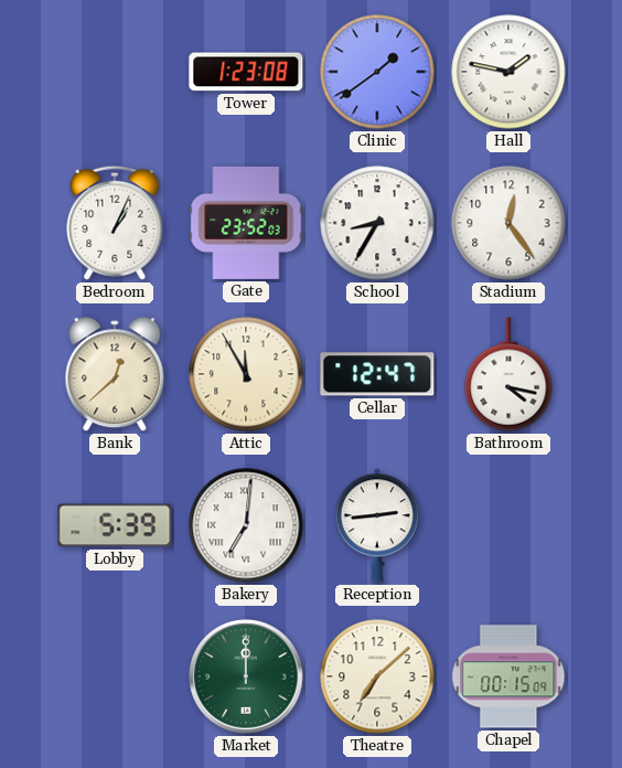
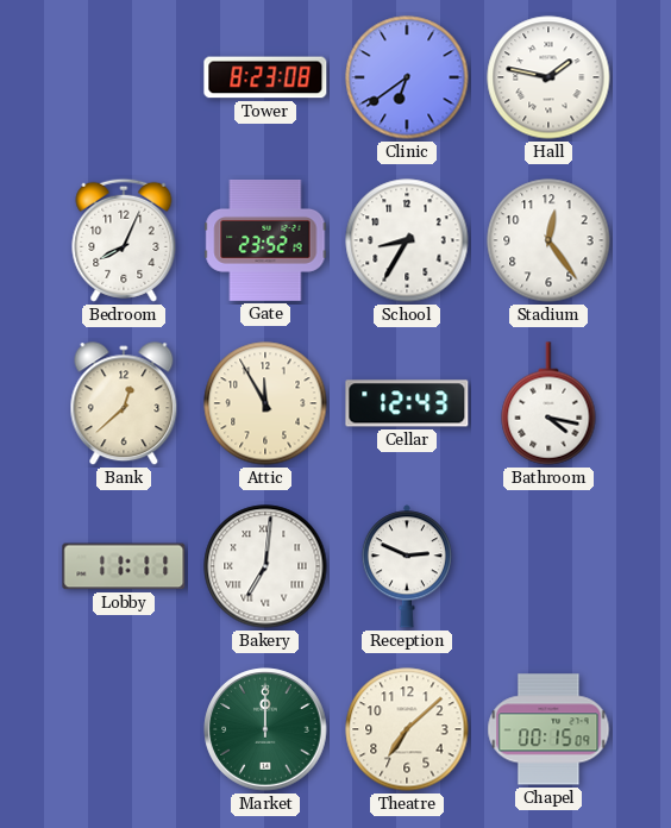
Tower: 1:23 -> 8:23 (265, 77)
Clinic: 1:39 -> 6:39 (407, 77)
Bedroom: 1:04 -> 8:04 (124, 240)
Gate: 23:52:03 -> 23:52:19 (265, 240)
Cellar: 12:47 -> 12:43 (407, 403)
Lobby: 5:39 -> 11:11 (124, 566)
Reception: 2:44 -> 2:49 (407, 566)
